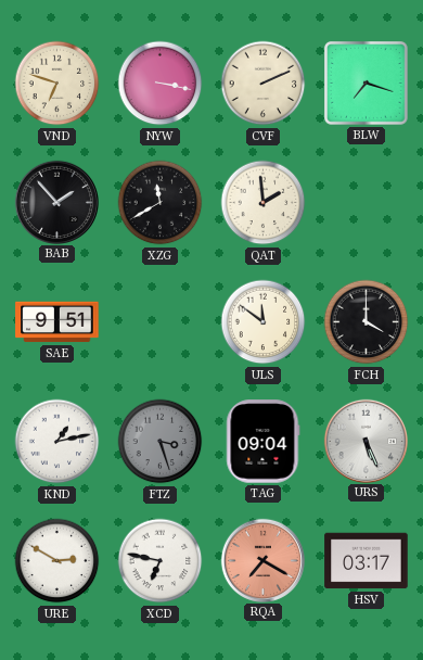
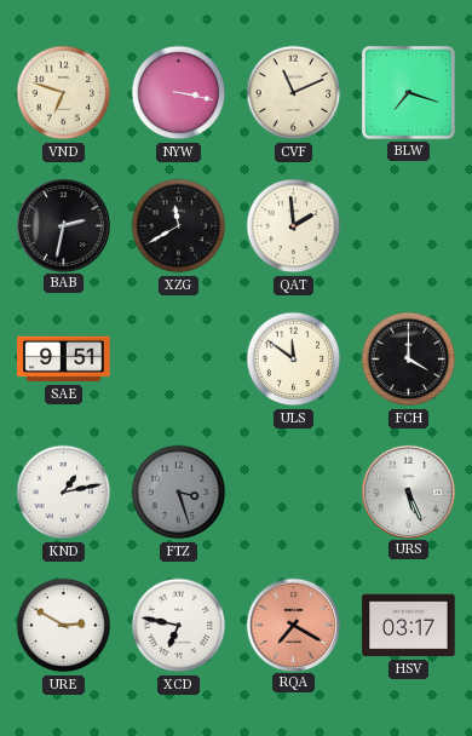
CVF: 2:11 -> 11:11 (294, 93)
BAB: 1:53 -> 2:32 (63, 225)
TAG: 09:04 -> none (264, 442)
